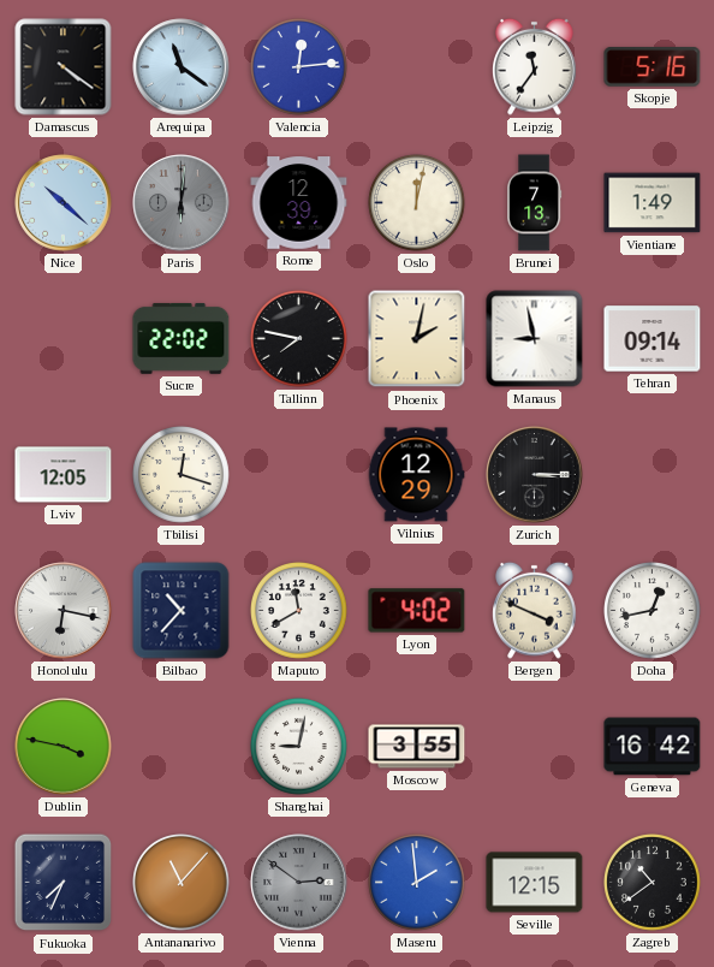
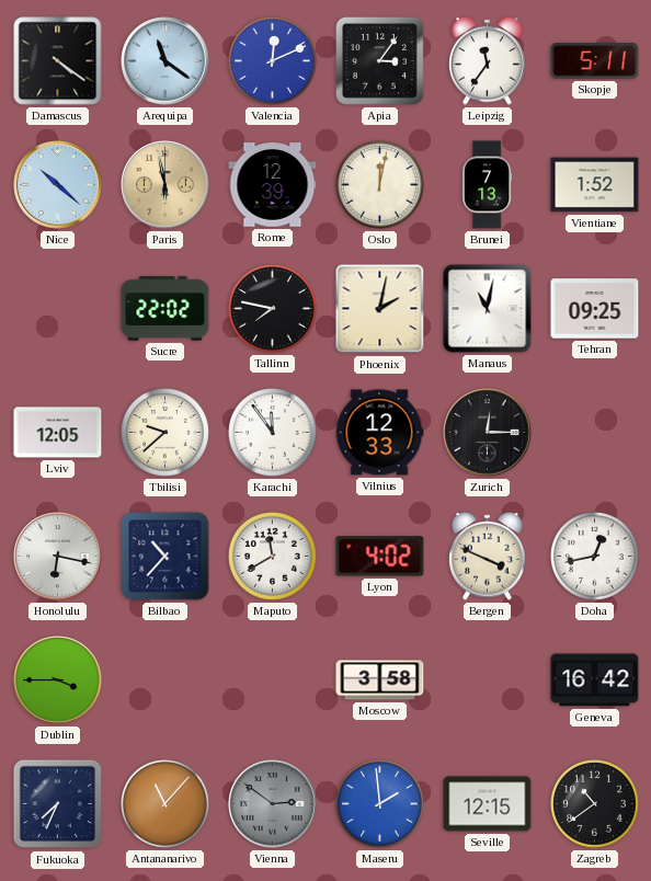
Valencia: 12:14 -> 12:11 (273, 61)
Apia: none -> 3:06 (379, 60)
Skopje: 5:16 -> 5:11 (595, 61)
Paris: 6:01 -> 5:58 (165, 185)
Paris dial: grey -> champagne (165, 185)
Vientiane: 1:49 -> 1:52 (595, 185)
Manaus: 8:58 -> 11:02 (488, 309)
Tehran: 09:14 -> 09:25 (595, 309)
Tbilisi: 12:18 -> 9:38 (165, 433)
Karachi: none -> 11:54 (273, 433)
Vilnius: 12:29 -> 12:33 (379, 433)
Zurich: 3:15 -> 12:15 (488, 433)
Dublin: 3:47 -> 3:45 (58, 680)
Shanghai: 9:02 -> none (299, 747)
Moscow: 3:55 -> 3:58 (380, 680)
